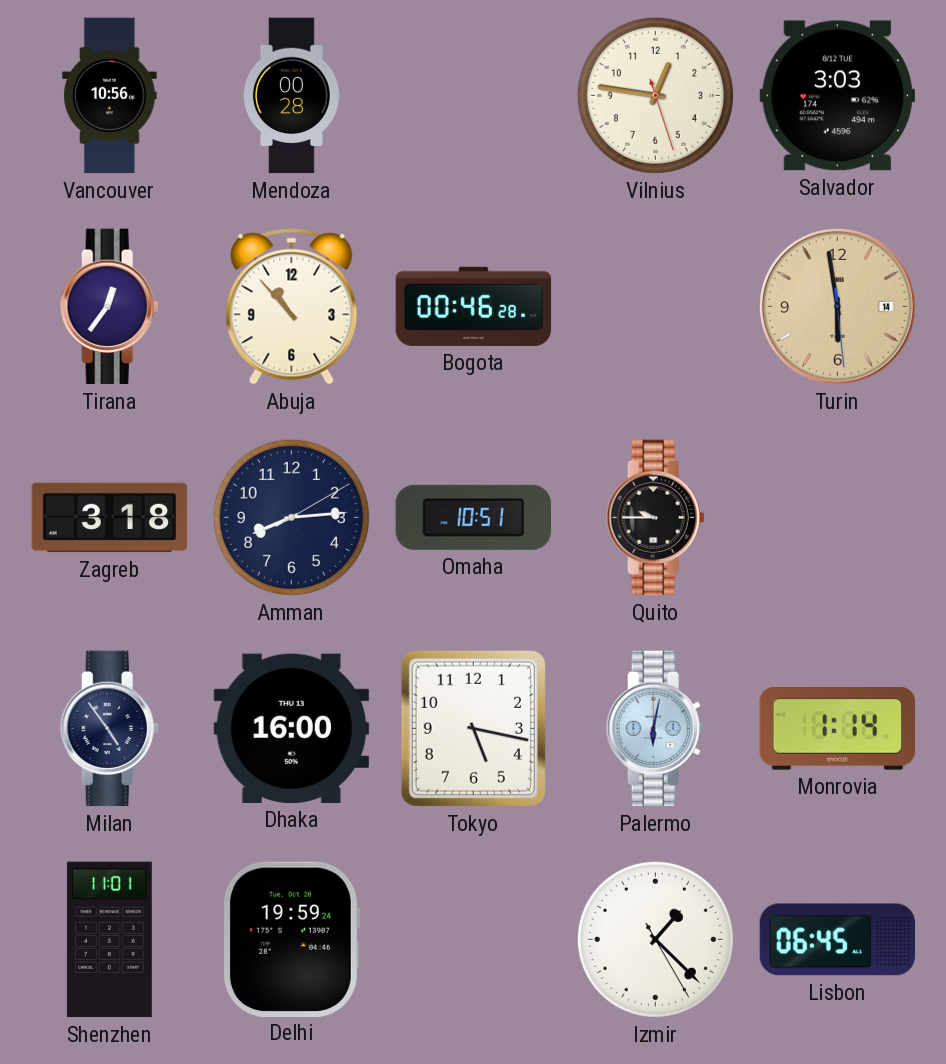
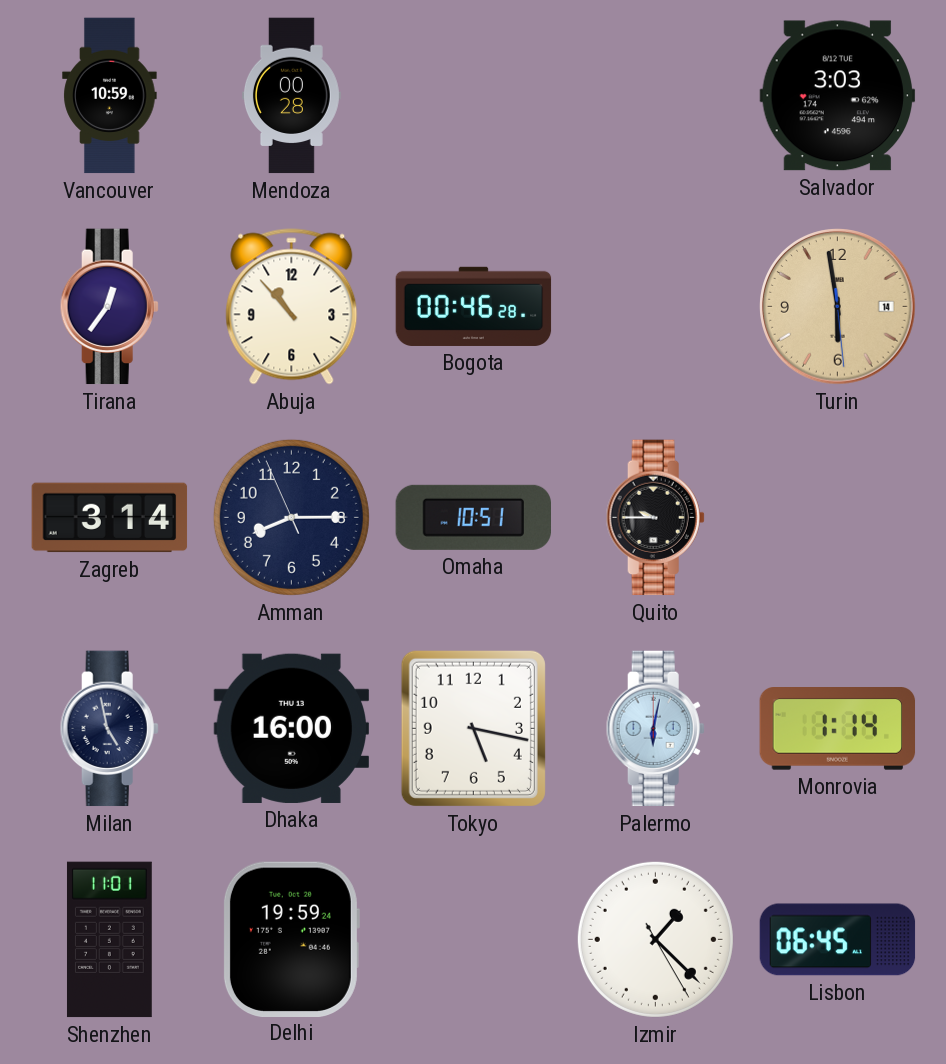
Vancouver: 10:56 -> 10:59 (110, 96)
Vilnius: 12:46 -> none (655, 95)
Zagreb: 3:18 -> 3:14 (110, 518)
Amman: 8:14:10 -> 8:14:56 (291, 517)
Milan: 4:54 -> 4:58 (109, 729)
